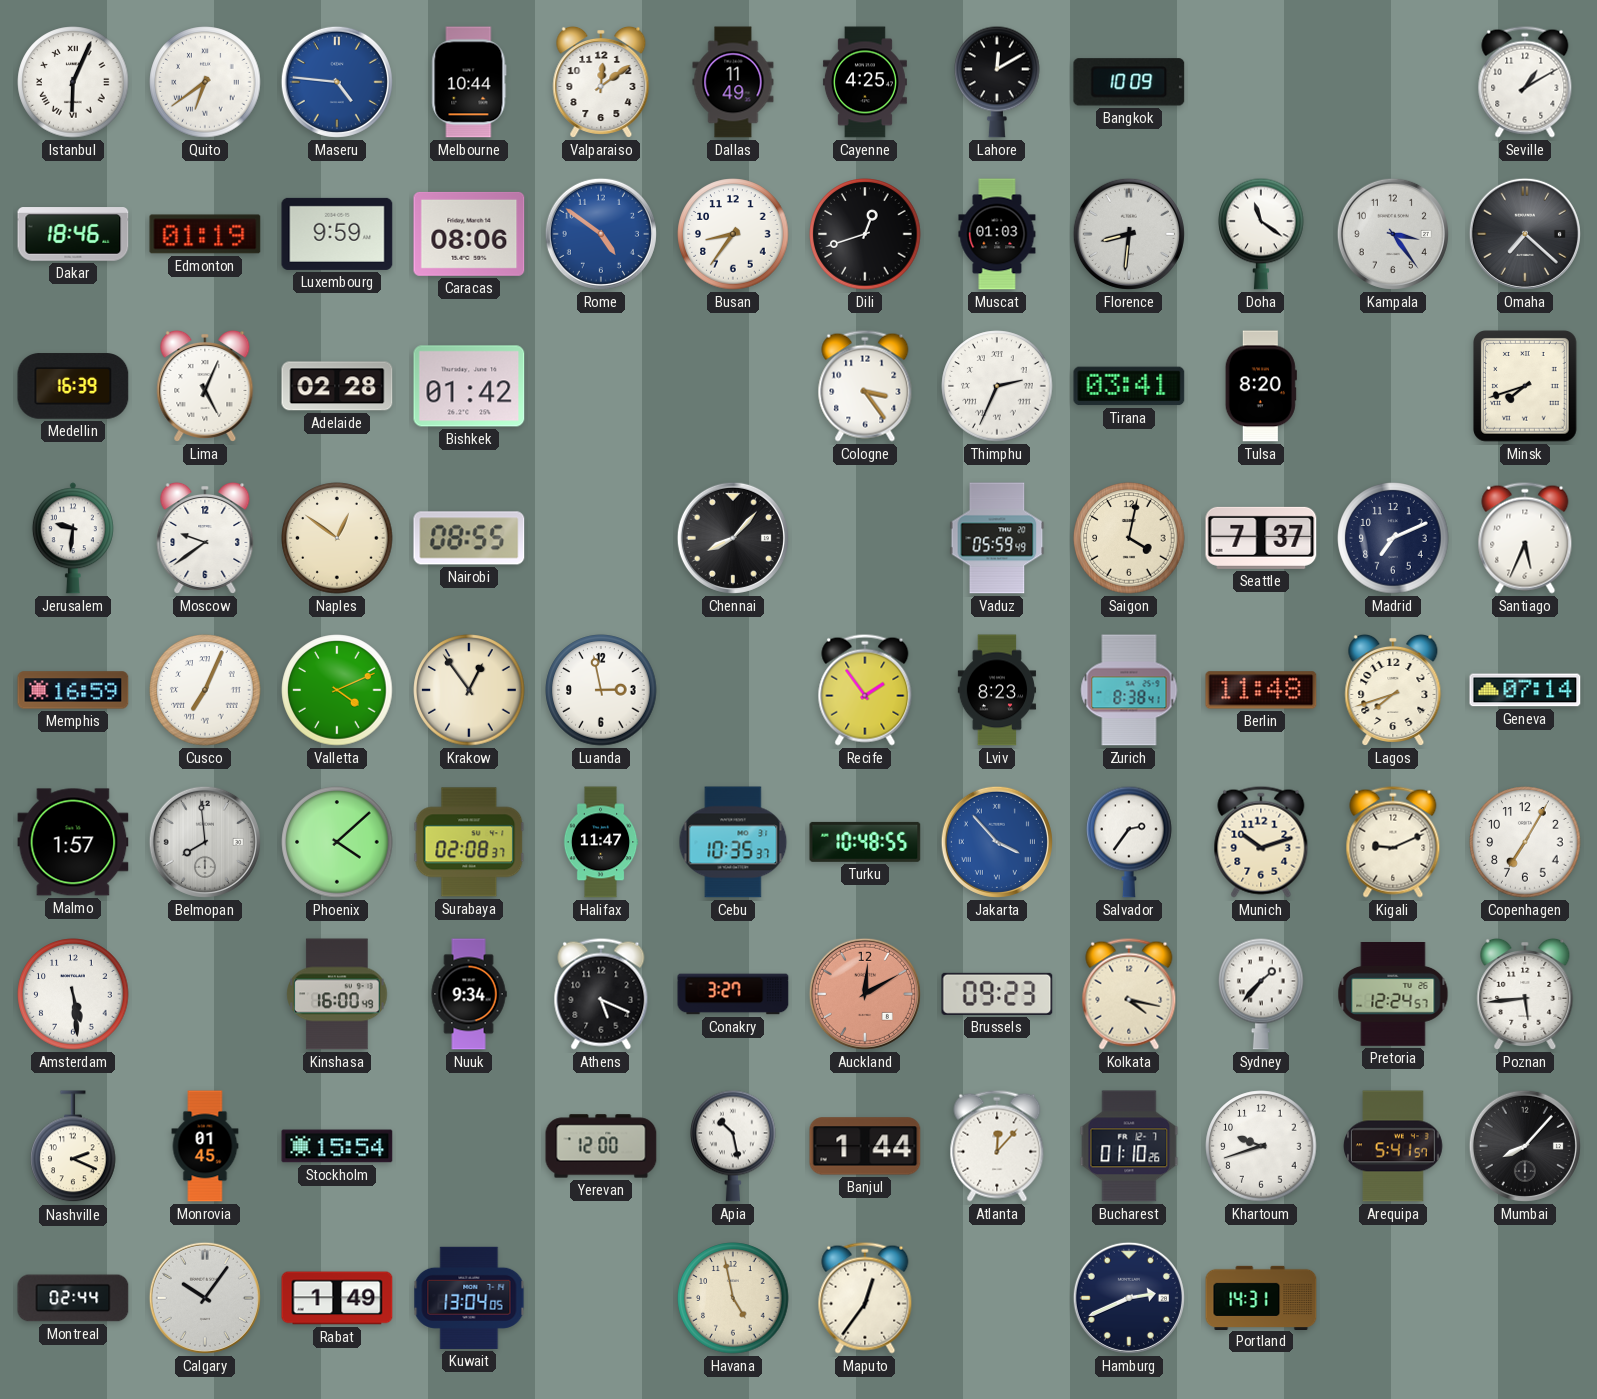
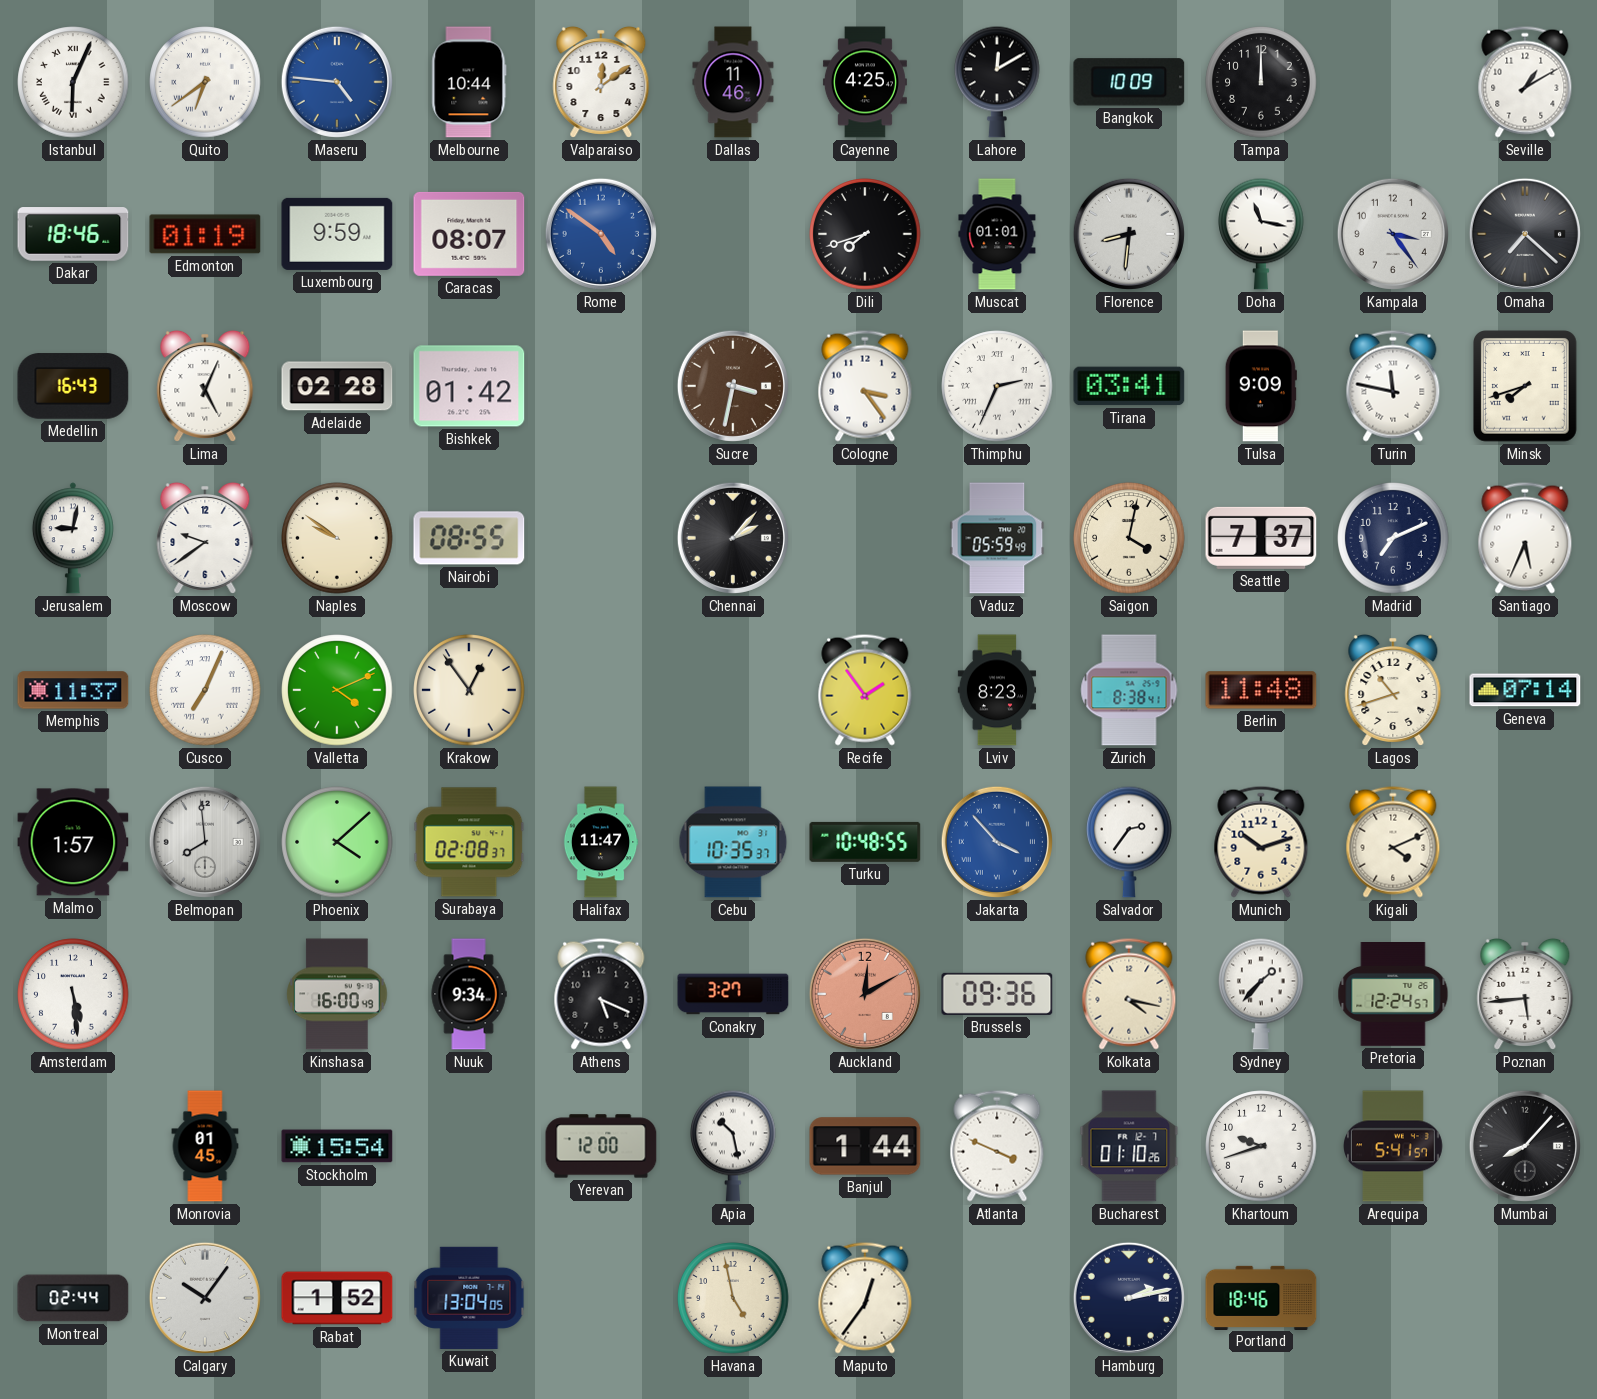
Dallas: 11:49 -> 11:46 (733, 82)
Tampa: none -> 12:00 (1261, 82)
Caracas: 08:06 -> 08:07 (469, 234)
Busan: 8:36 -> none (733, 234)
Dili: 12:42 -> 7:42 (865, 234)
Muscat: 01:03 -> 01:01 (997, 234)
Doha: 11:21 -> 11:17 (1261, 234)
Medellin: 16:39 -> 16:43 (73, 386)
Sucre: none -> 3:32 (733, 386)
Tulsa: 8:20 -> 9:09 (1261, 386)
Turin: none -> 11:47 (1393, 386)
Jerusalem: 9:31 -> 9:02 (73, 538)
Naples: 12:51 -> 9:51 (337, 538)
Chennai: 8:07 -> 2:07 (733, 538)
Memphis: 16:59 -> 11:37 (73, 690)
Luanda: 2:58 -> none (601, 690)
Lagos: 7:42 -> 10:42 (1393, 690)
Kigali: 9:11 -> 4:11 (1393, 842)
Copenhagen: 7:05 -> none (1525, 842)
Brussels: 09:23 -> 09:36 (997, 994)
Nashville: 2:19 -> none (73, 1147)
Atlanta: 12:07 -> 3:49 (997, 1146)
Rabat: 1:49 -> 1:52 (337, 1298)
Hamburg: 2:41 -> 2:13 (1129, 1298)
Portland: 14:31 -> 18:46 (1261, 1297)
